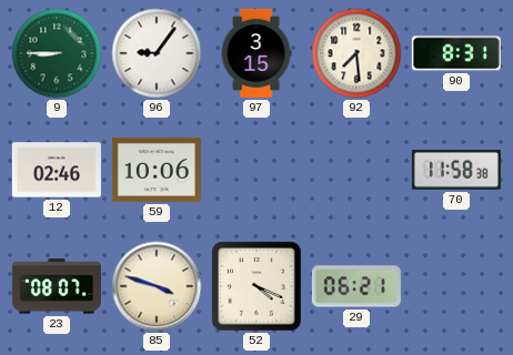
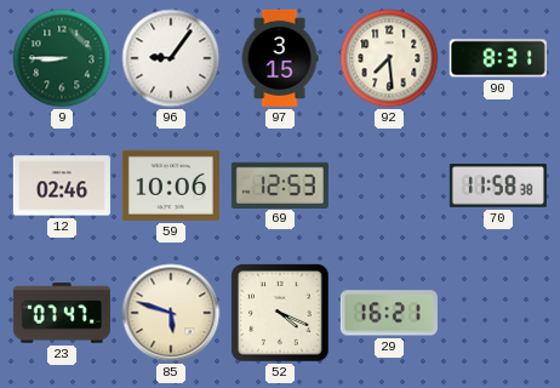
69: none -> 12:53 (280, 184)
23: 08:07 -> 07:47 (62, 313)
85: 3:48 -> 5:48 (171, 313)
29: 06:21 -> 16:21 (389, 313)
